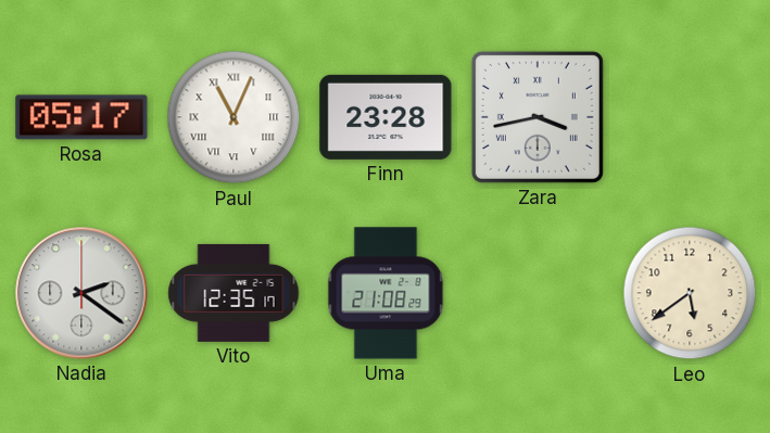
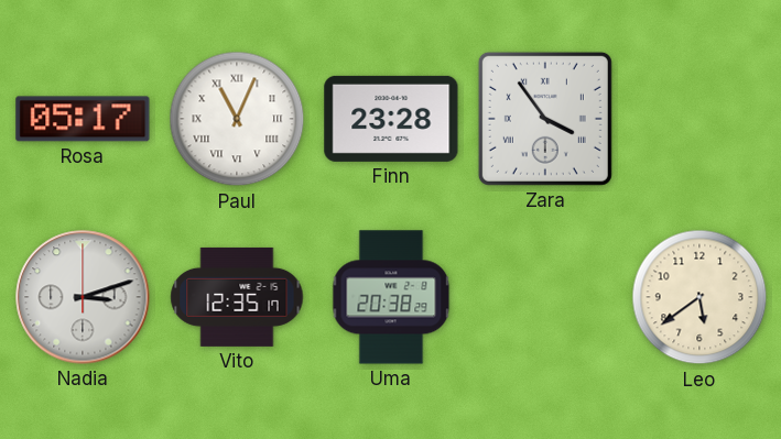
Zara: 3:43 -> 3:54 (545, 119)
Nadia: 2:21 -> 3:12 (83, 297)
Uma: 21:08 -> 20:38 (391, 297)
